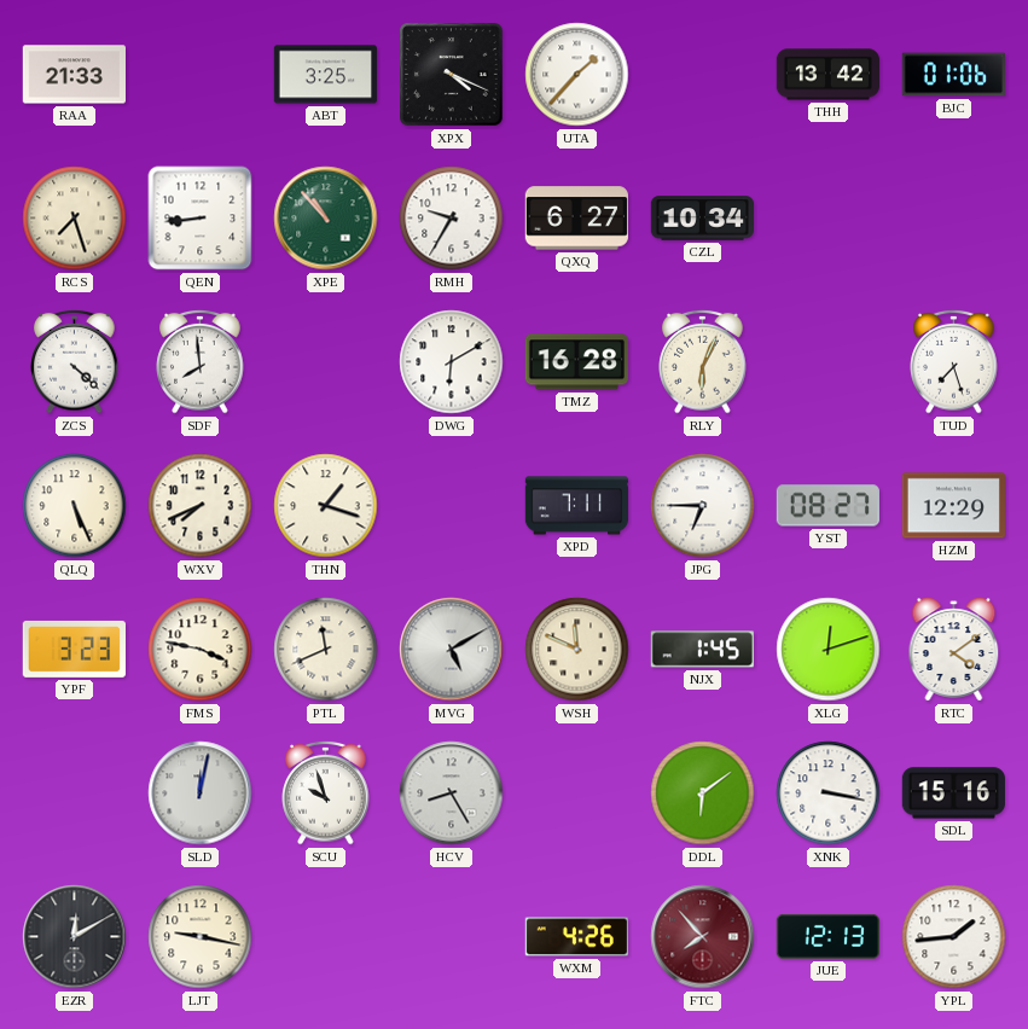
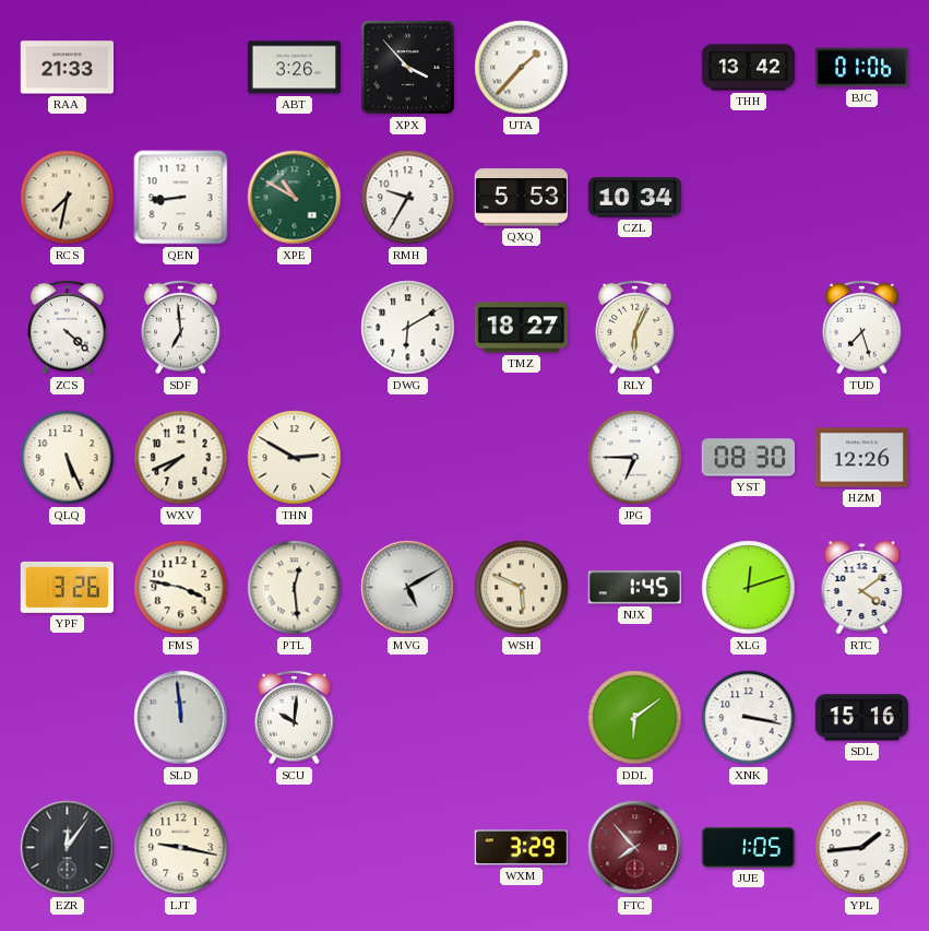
ABT: 3:25 -> 3:26 (294, 68)
XPX: 4:19 -> 3:53 (408, 68)
RCS: 7:27 -> 7:32 (68, 198)
XPE: 10:53 -> 10:50 (295, 198)
QXQ: 6:27 -> 5:53 (521, 198)
SDF: 7:59 -> 6:59 (181, 327)
TMZ: 16:28 -> 18:27 (521, 328)
THN: 1:18 -> 2:50 (295, 458)
XPD: 7:11 -> none (577, 506)
YST: 08:27 -> 08:30 (748, 458)
HZM: 12:29 -> 12:26 (861, 458)
YPF: 3:23 -> 3:26 (67, 587)
PTL: 11:41 -> 12:29 (295, 588)
WSH: 11:49 -> 5:49 (522, 588)
SLD: 12:02 -> 11:59 (181, 718)
SCU: 9:57 -> 10:01 (295, 717)
HCV: 8:25 -> none (452, 793)
EZR: 12:10 -> 12:06 (68, 848)
WXM: 4:26 -> 3:29 (521, 848)
JUE: 12:13 -> 1:05 (748, 847)
